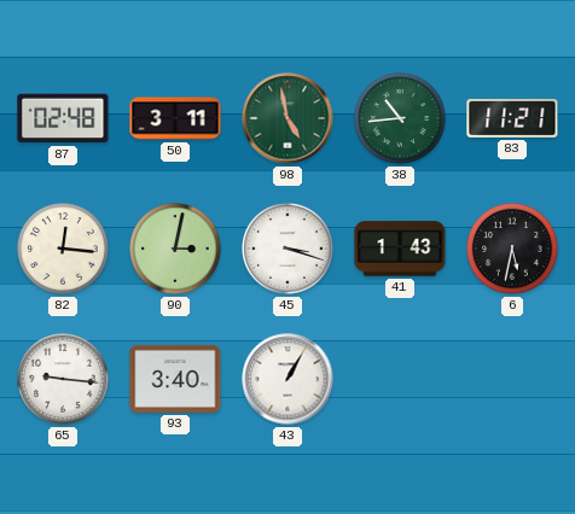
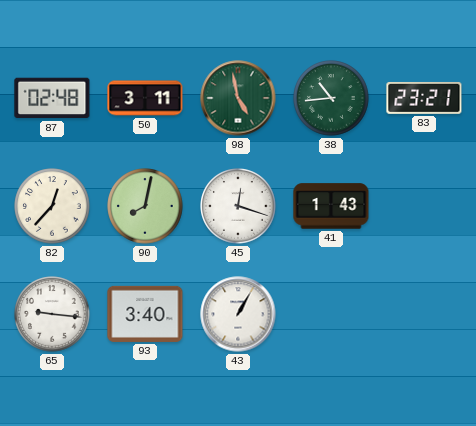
83: 11:21 -> 23:21 (424, 98)
82: 12:16 -> 12:37 (52, 206)
90: 3:02 -> 8:02 (145, 206)
45: 3:18 -> 12:18 (238, 206)
6: 5:32 -> none (512, 249)
